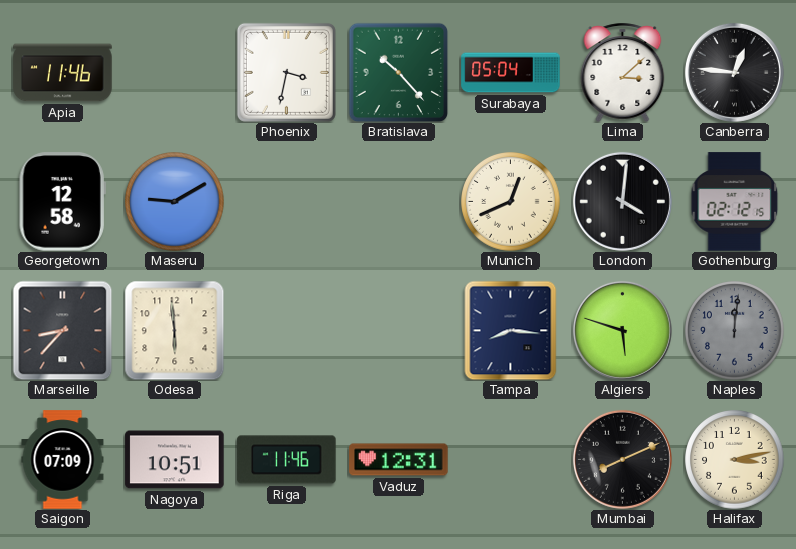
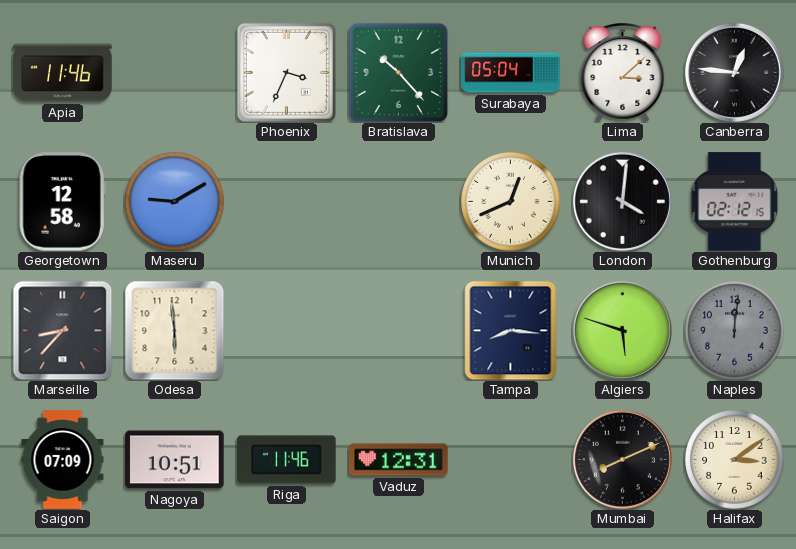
Phoenix: 3:32 -> 3:34 (286, 72)
Halifax: 3:13 -> 3:09 (735, 460)
